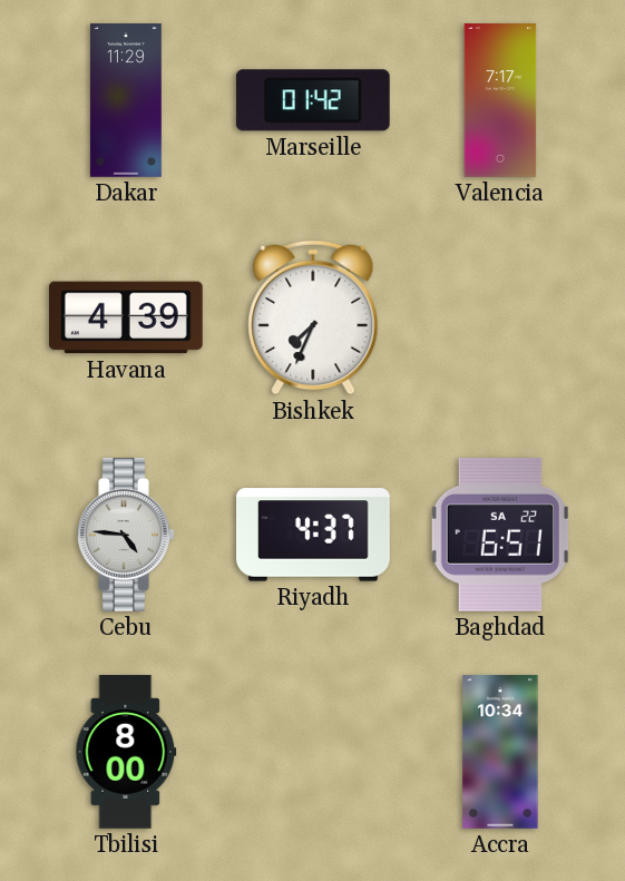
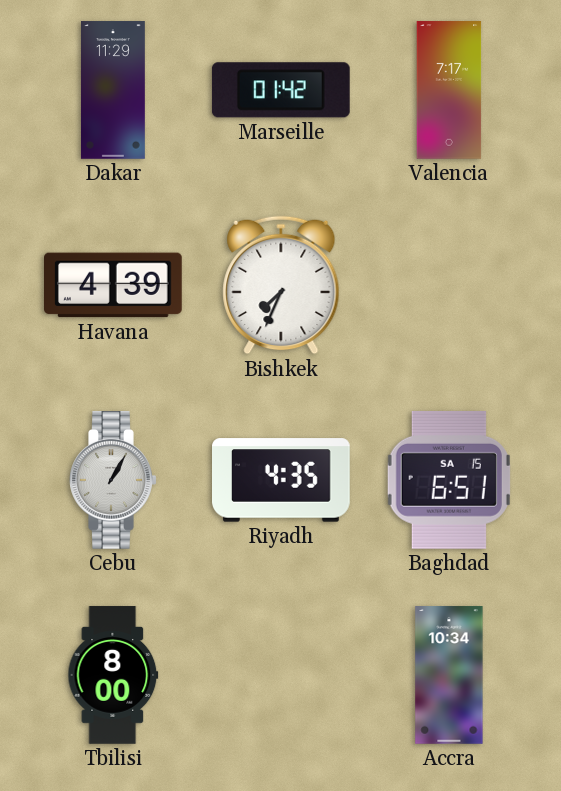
Cebu: 4:46 -> 1:05 (113, 481)
Riyadh: 4:37 -> 4:35 (282, 480)
Baghdad date: SA 22 -> SA 15 (449, 480)
